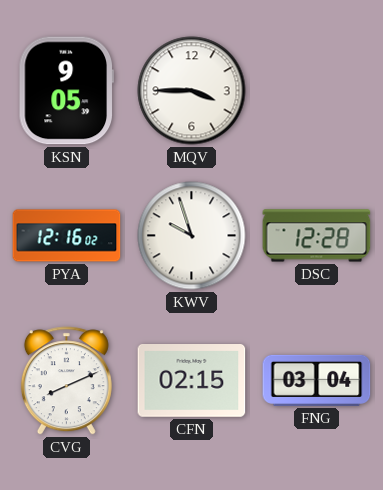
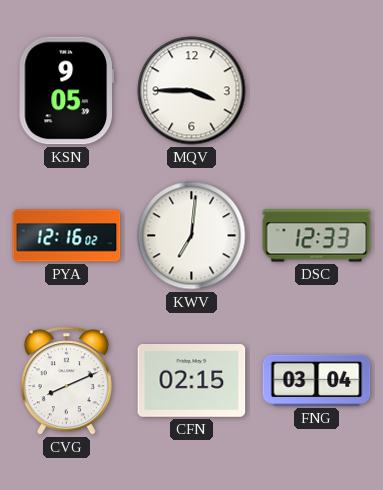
KWV: 9:57 -> 7:01 (192, 236)
DSC: 12:28 -> 12:33 (317, 236)
